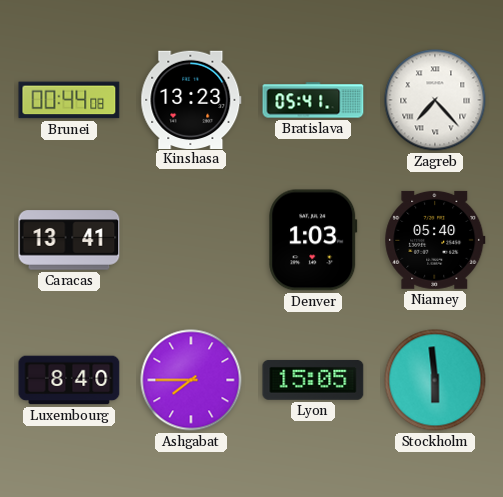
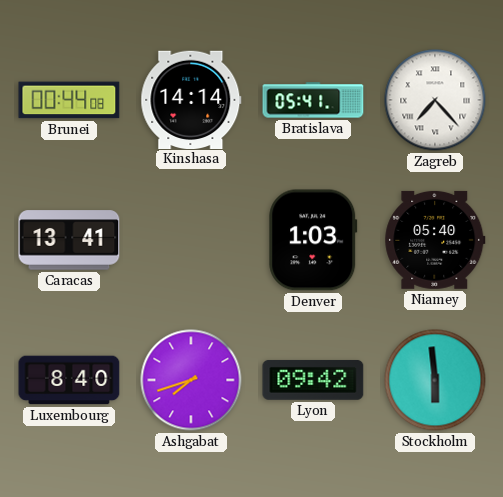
Kinshasa: 13:23 -> 14:14 (191, 99)
Ashgabat: 7:45 -> 7:42 (191, 380)
Lyon: 15:05 -> 09:42 (313, 380)
